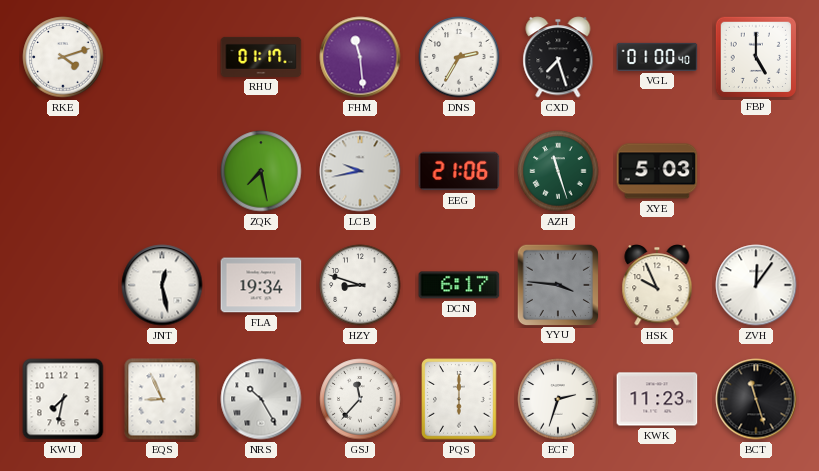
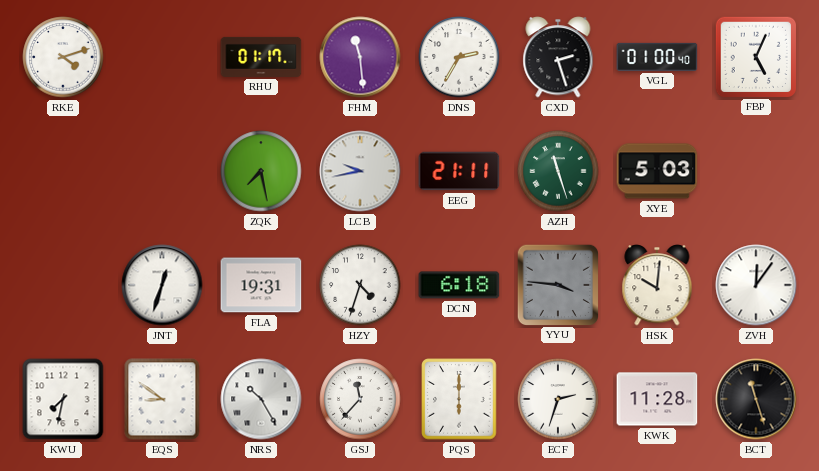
CXD: 7:27 -> 2:27 (558, 57)
FBP: 5:00 -> 5:04 (755, 56)
EEG: 21:06 -> 21:11 (459, 171)
JNT: 12:28 -> 12:33 (162, 285)
FLA: 19:34 -> 19:31 (261, 285)
HZY: 8:48 -> 4:33 (360, 285)
DCN: 6:17 -> 6:18 (459, 285)
HSK: 9:56 -> 10:01 (657, 285)
EQS: 8:56 -> 8:51 (162, 399)
KWK: 11:23 -> 11:28 (657, 399)
